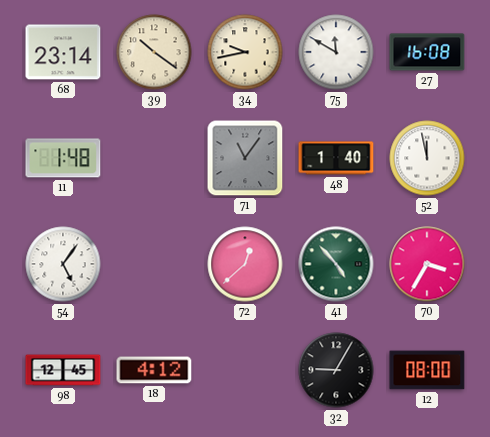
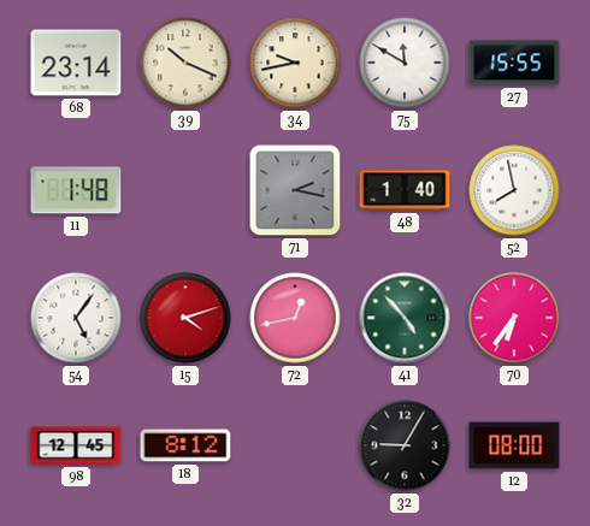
39: 10:21 -> 10:19 (185, 63)
27: 16:08 -> 15:55 (514, 63)
71: 11:06 -> 2:17 (295, 190)
52: 11:58 -> 7:58 (514, 190)
15: none -> 4:12 (185, 318)
72: 12:38 -> 12:43 (295, 318)
70: 3:35 -> 6:36 (514, 318)
18: 4:12 -> 8:12 (185, 445)
